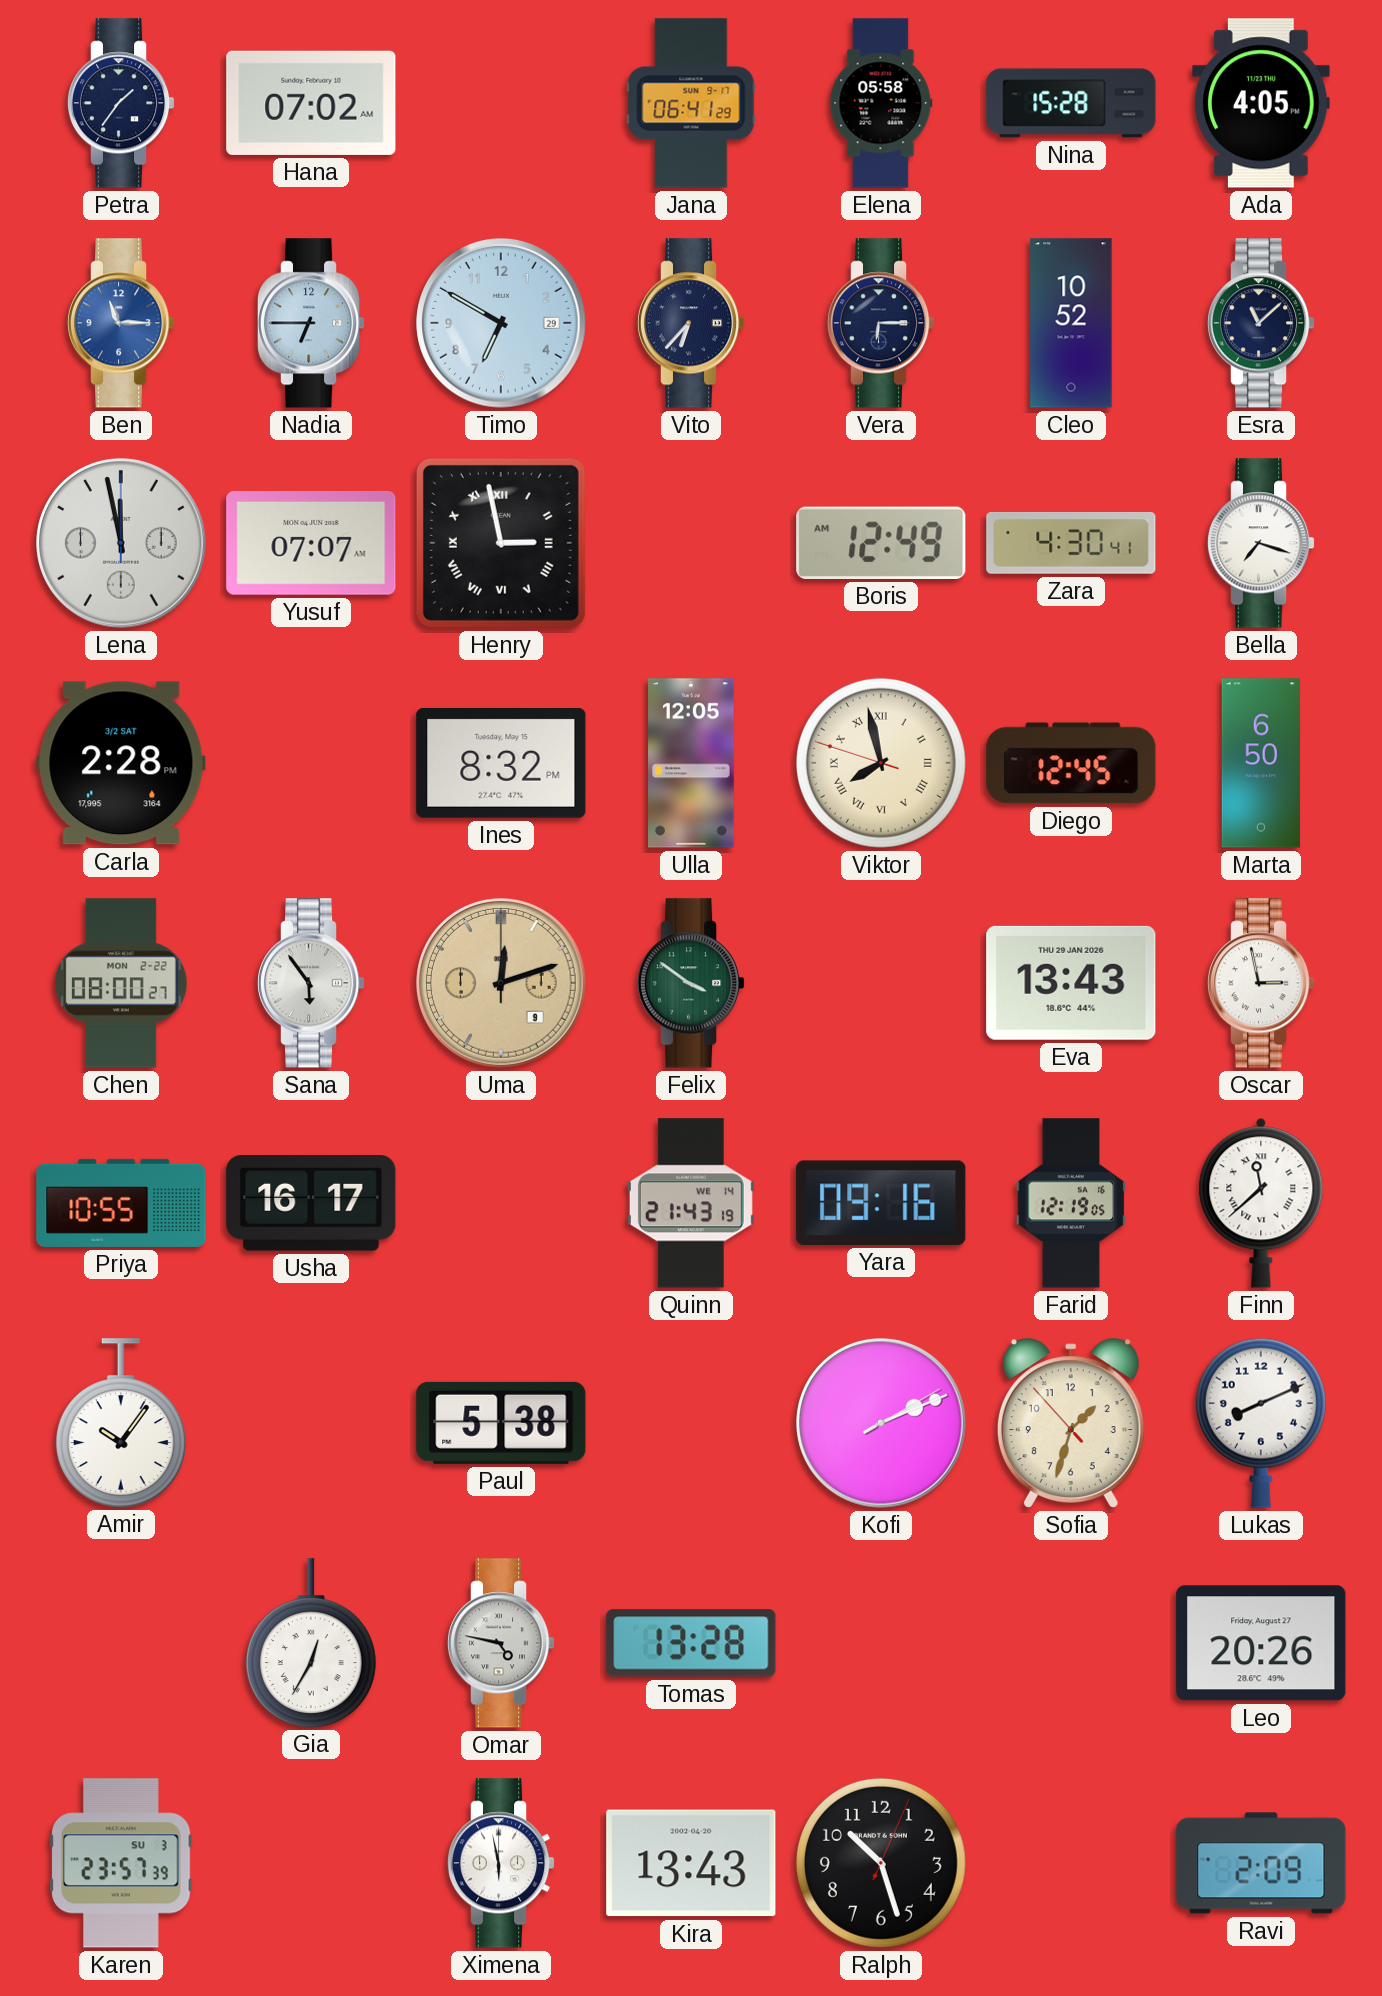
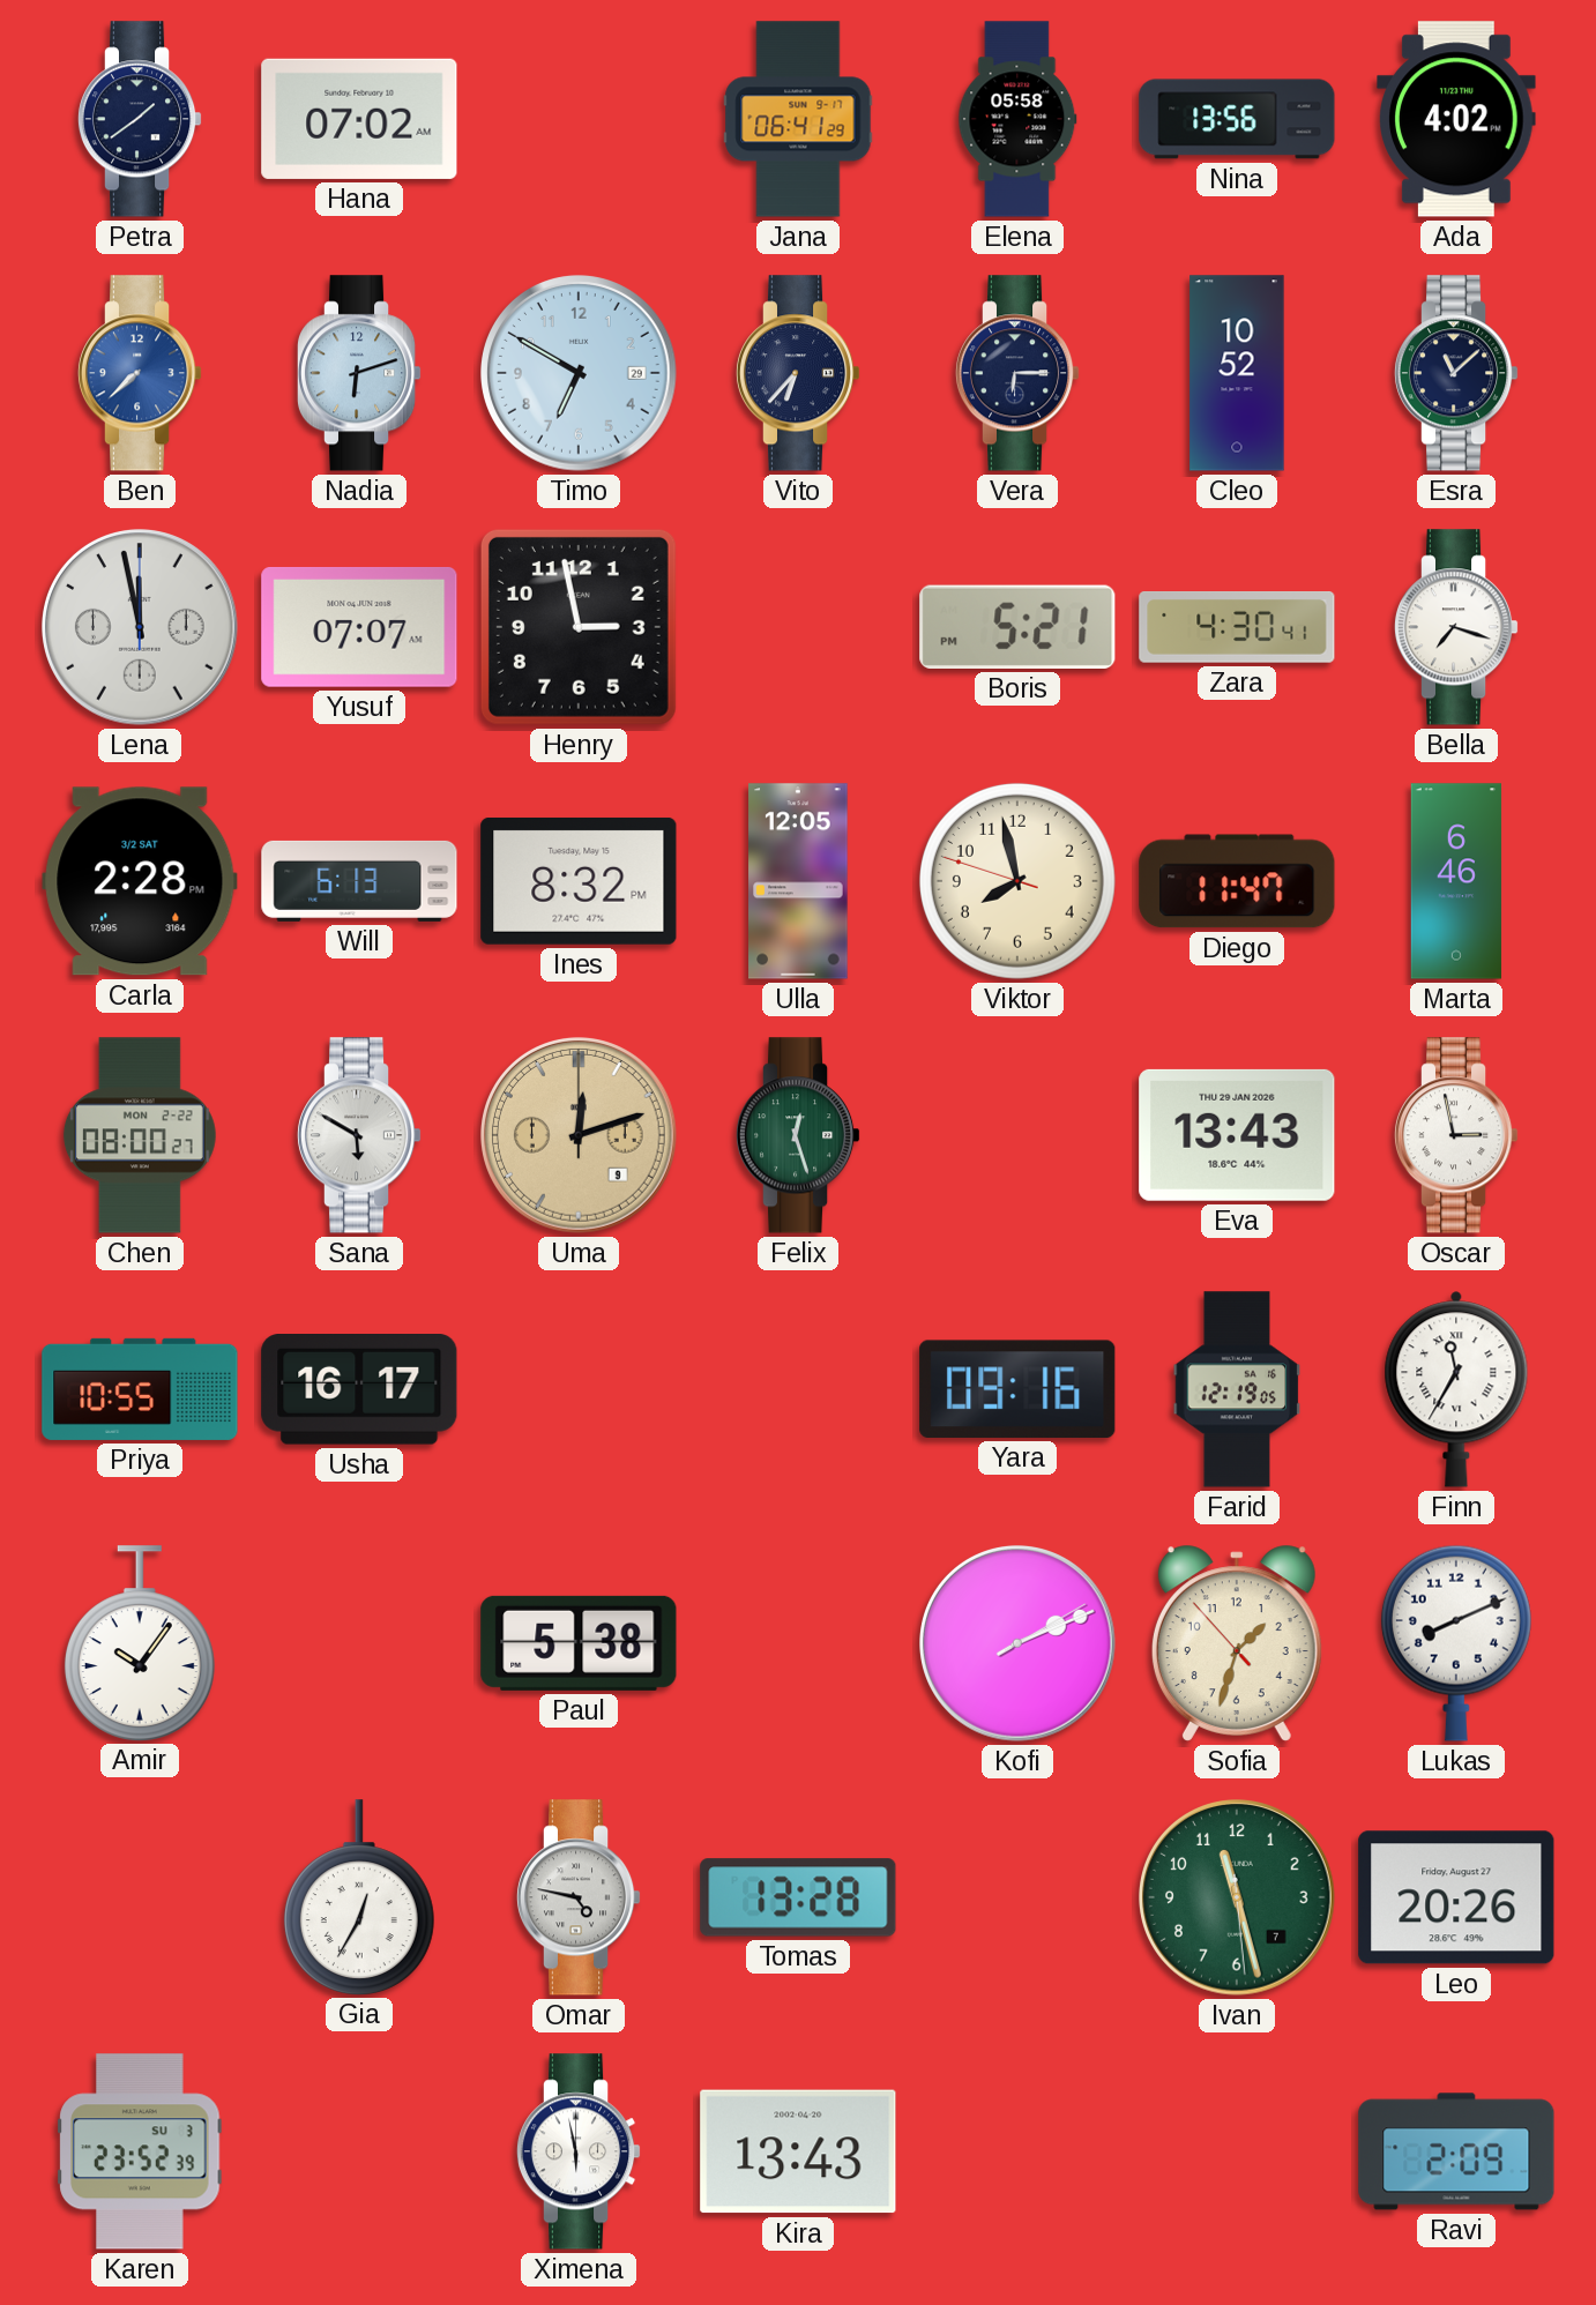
Petra: 1:36 -> 1:39 (140, 119)
Nina: 15:28 -> 13:56 (1237, 119)
Ada: 4:05 -> 4:02 (1456, 119)
Ben: 11:15 -> 7:38 (140, 373)
Nadia: 6:45 -> 6:12 (359, 373)
Henry numerals: Roman -> Arabic (579, 627)
Boris: 12:49 -> 5:21 (1017, 627)
Will: none -> 6:13 (359, 881)
Viktor numerals: Roman -> Arabic (1017, 881)
Diego: 12:45 -> 11:47 (1237, 881)
Marta: 6:50 -> 6:46 (1455, 881)
Sana: 5:54 -> 5:50 (359, 1135)
Felix: 3:51 -> 12:27 (798, 1135)
Quinn: 21:43 -> none (691, 1203)
Finn: 11:38 -> 11:35 (1456, 1389)
Ivan: none -> 11:27 (1238, 1899)
Karen: 23:57 -> 23:52 (140, 2151)
Ralph: 10:27 -> none (881, 1863)
